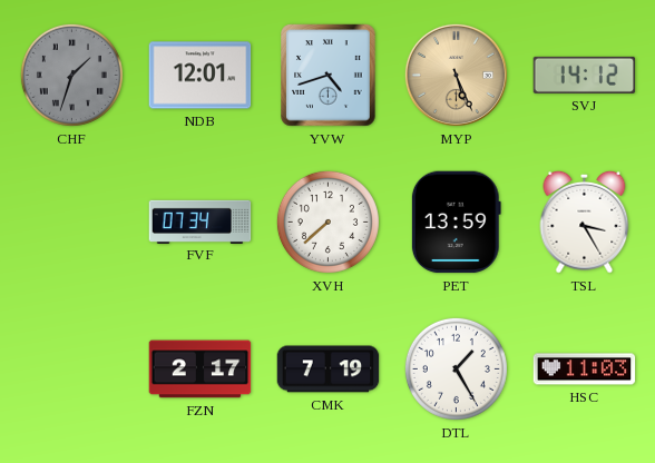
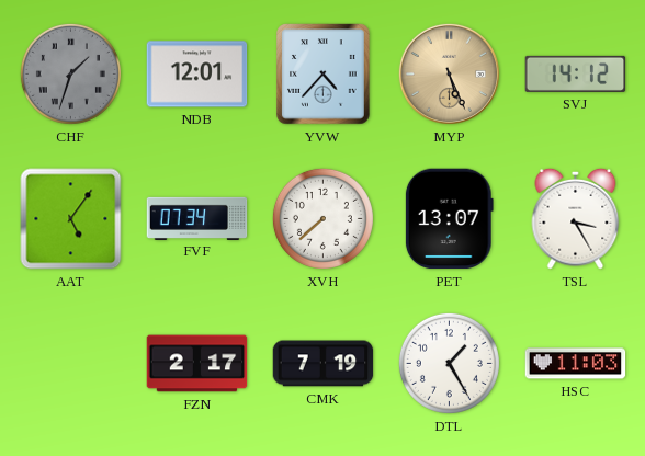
YVW: 4:42 -> 4:37 (324, 75)
AAT: none -> 5:06 (71, 219)
PET: 13:59 -> 13:07 (449, 219)
